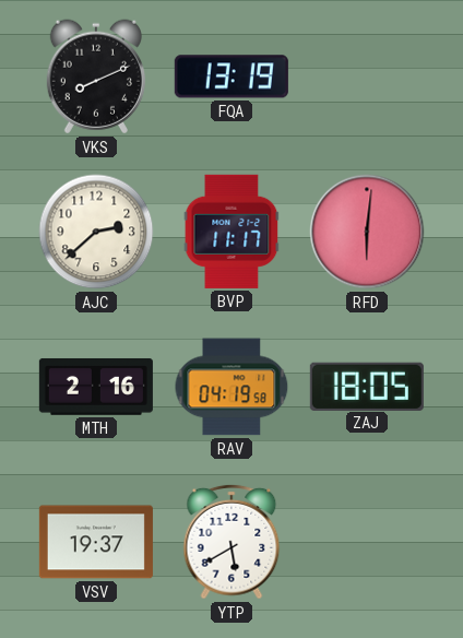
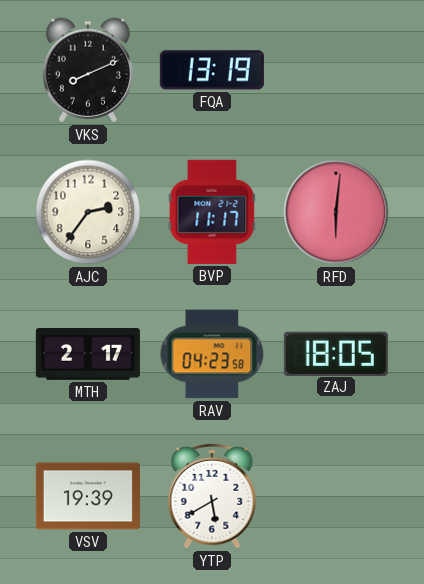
AJC: 2:38 -> 2:36 (88, 212)
MTH: 2:16 -> 2:17 (88, 354)
RAV: 04:19 -> 04:23 (212, 354)
VSV: 19:37 -> 19:39 (88, 496)
